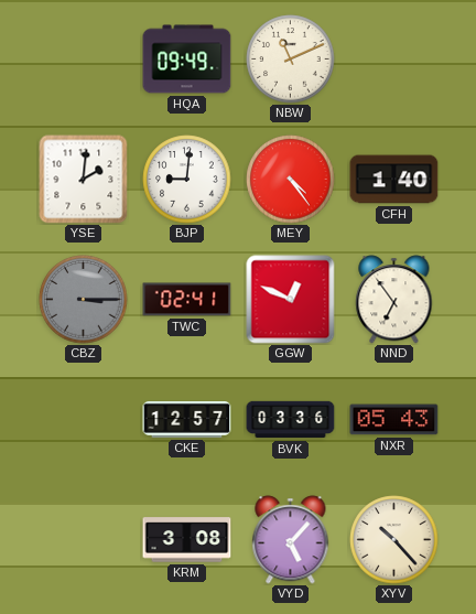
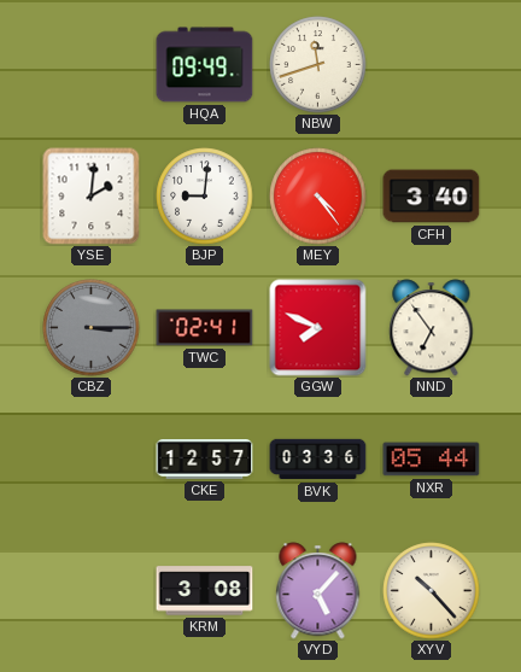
NBW: 11:11 -> 11:42 (318, 65)
CFH: 1:40 -> 3:40 (432, 197)
GGW: 12:49 -> 7:49 (318, 328)
NXR: 05:43 -> 05:44 (432, 460)
